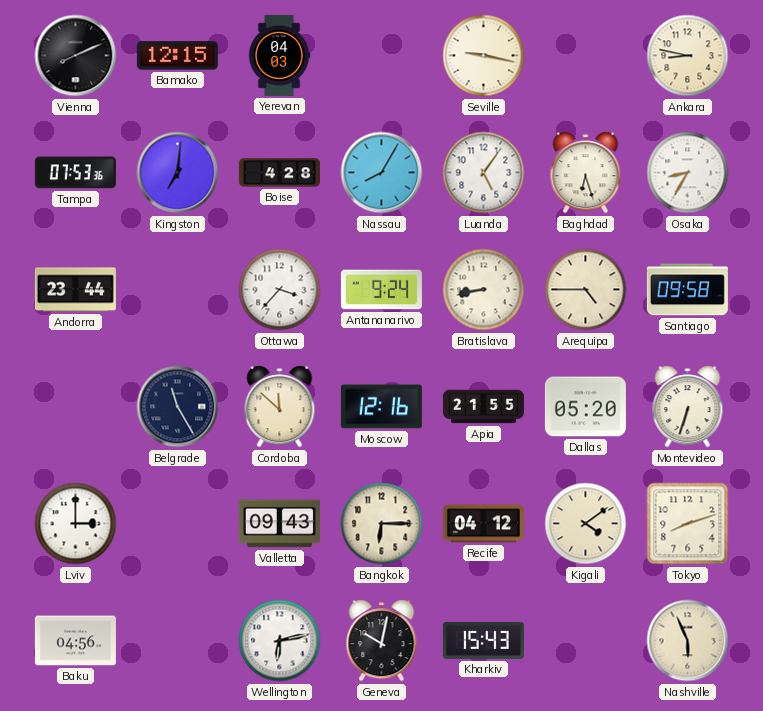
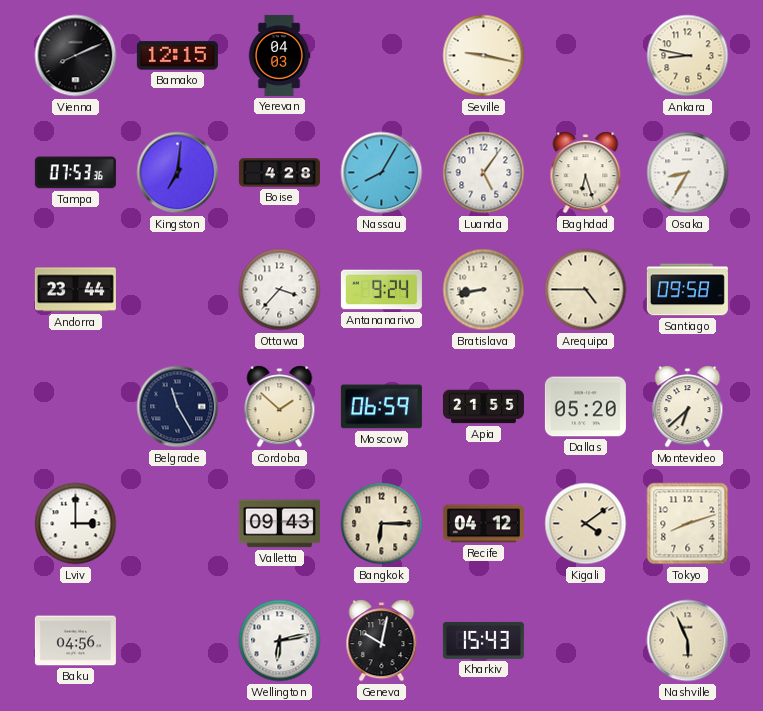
Cordoba: 11:52 -> 1:52 (280, 407)
Moscow: 12:16 -> 06:59 (381, 407)
Montevideo: 6:33 -> 6:38 (688, 407)
